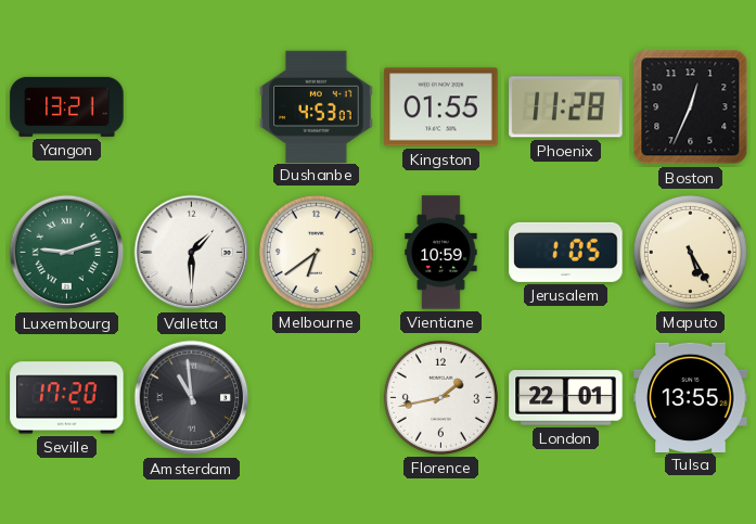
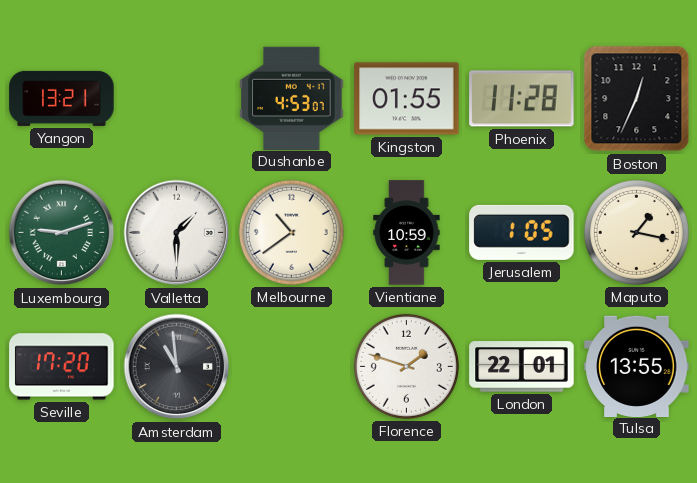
Melbourne: 6:39 -> 10:39 (291, 232)
Maputo: 5:25 -> 1:17 (636, 232)
Florence: 1:43 -> 1:48 (406, 366)
